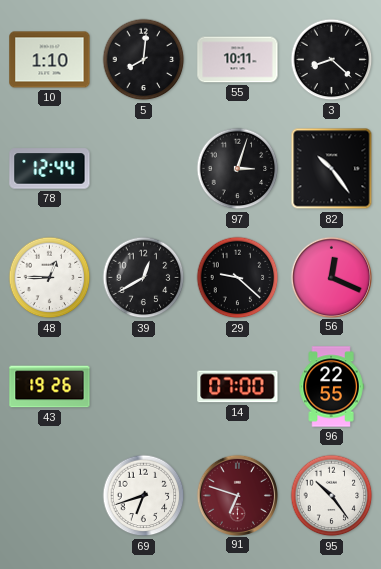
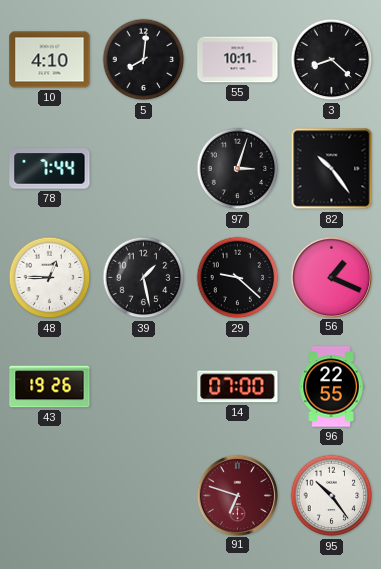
10: 1:10 -> 4:10 (50, 60)
78: 12:44 -> 7:44 (50, 169)
39: 12:40 -> 1:28 (144, 278)
56: 12:19 -> 1:19 (331, 277)
69: 6:42 -> none (144, 496)
